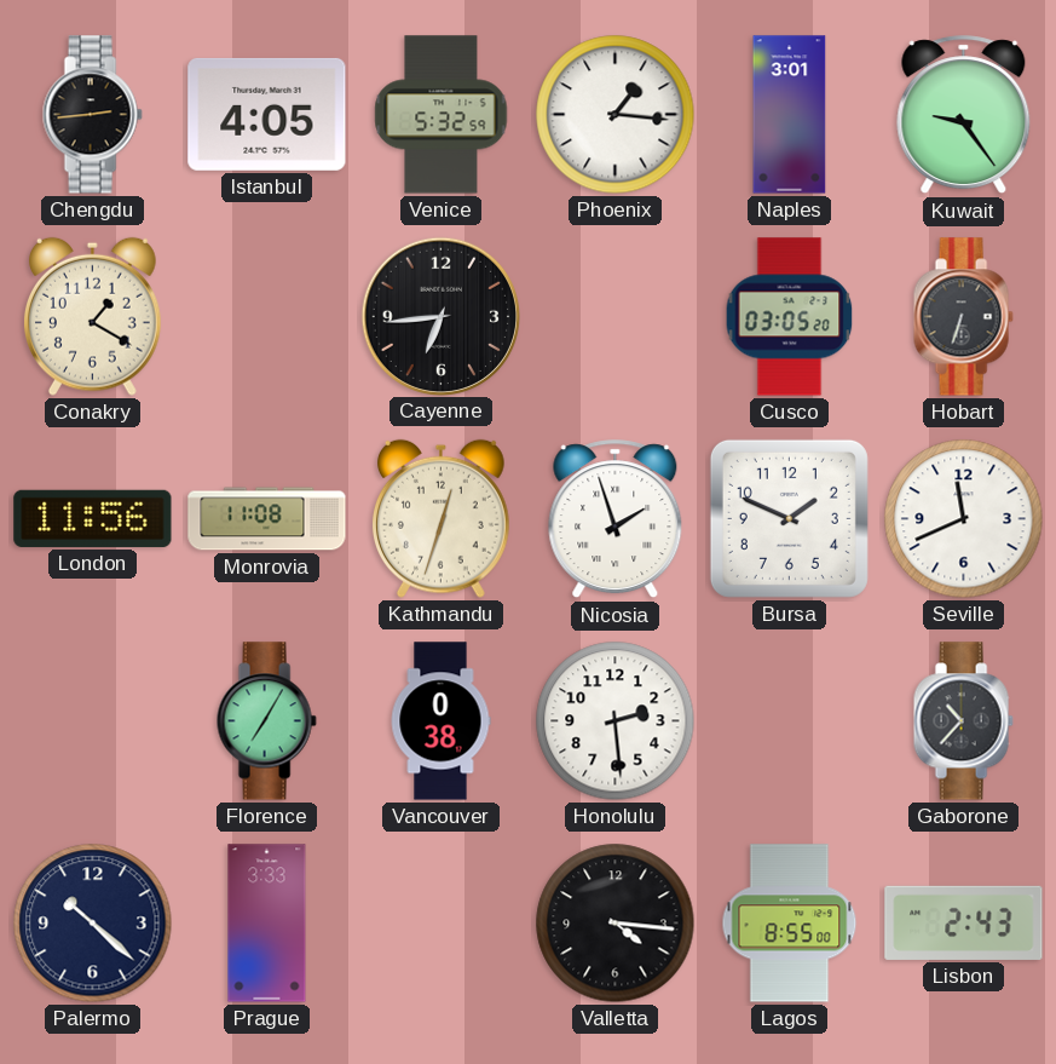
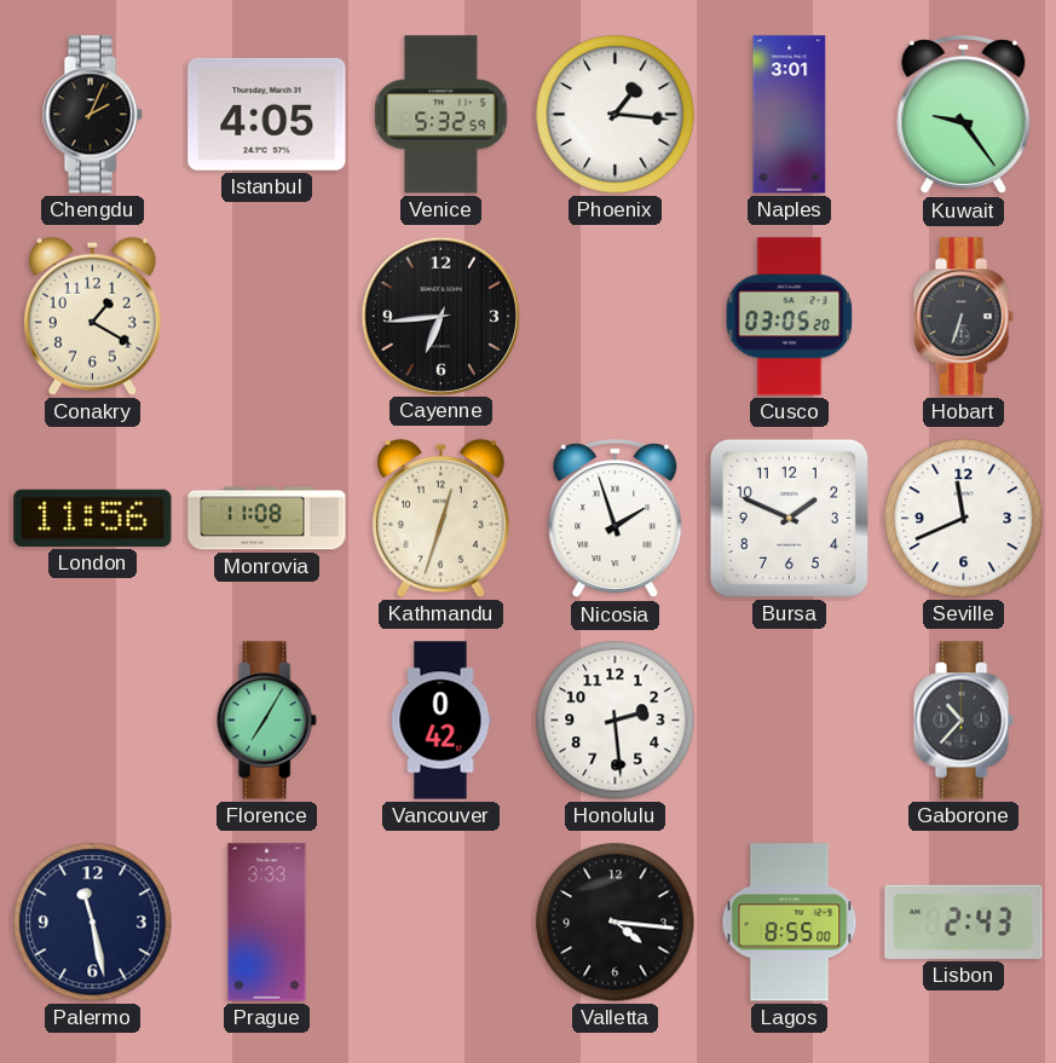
Chengdu: 2:44 -> 2:04 (92, 115)
Vancouver: 0:38 -> 0:42 (440, 721)
Palermo: 10:22 -> 11:28 (93, 923)
